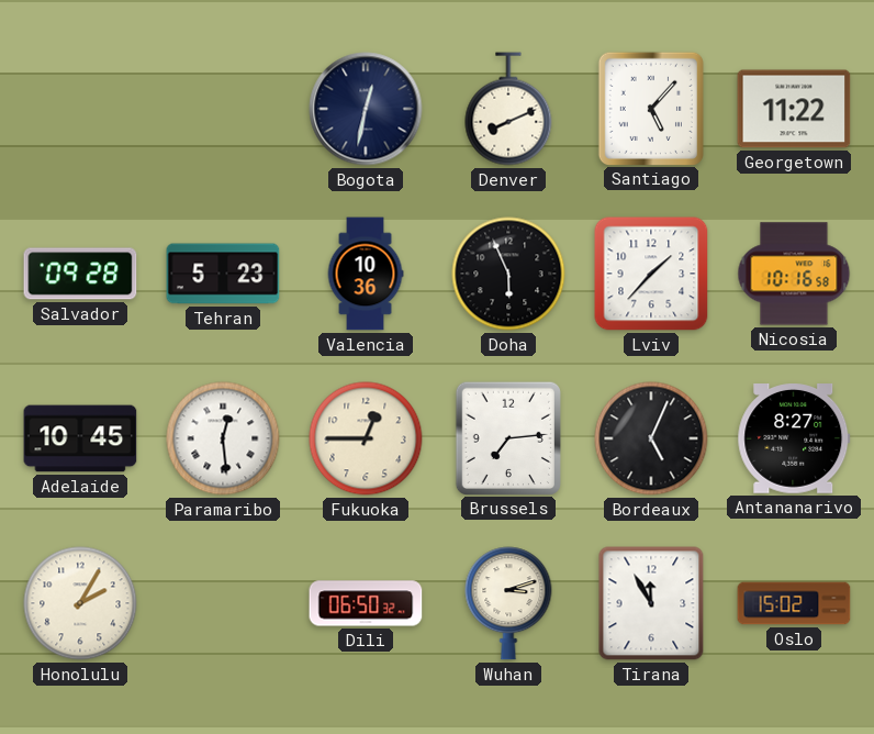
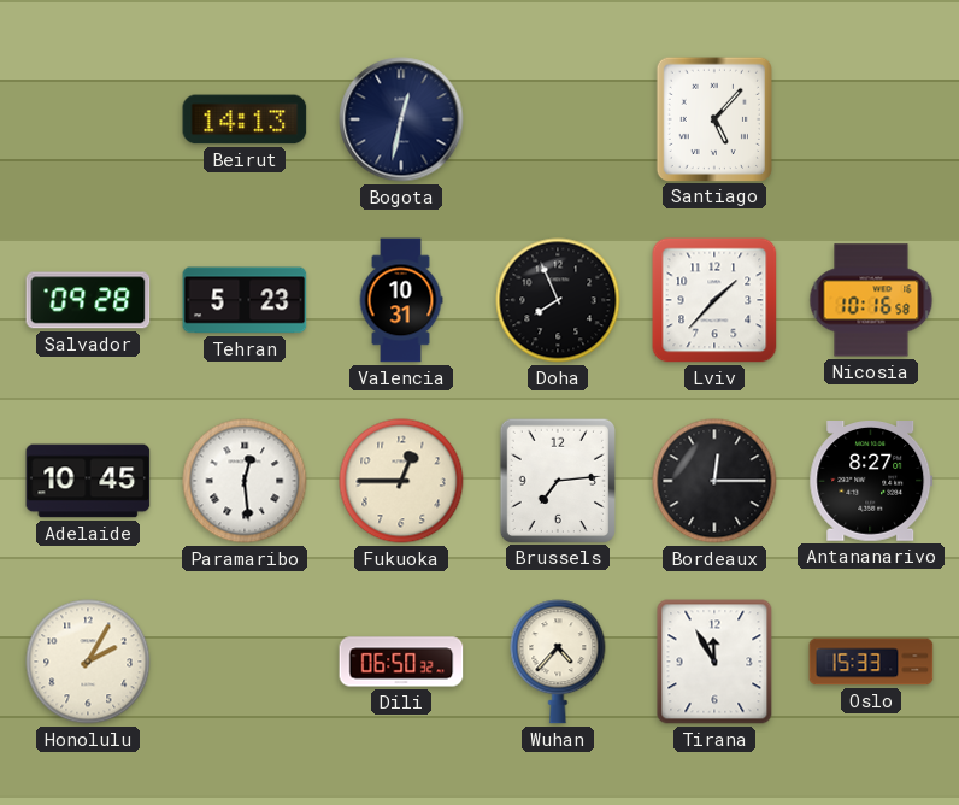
Beirut: none -> 14:13 (245, 119)
Denver: 8:11 -> none (508, 109)
Georgetown: 11:22 -> none (794, 109)
Valencia: 10:36 -> 10:31 (401, 300)
Doha: 5:56 -> 7:56 (558, 300)
Bordeaux: 5:04 -> 12:15 (714, 481)
Wuhan: 3:12 -> 4:37 (558, 662)
Oslo: 15:02 -> 15:33 (871, 662)
